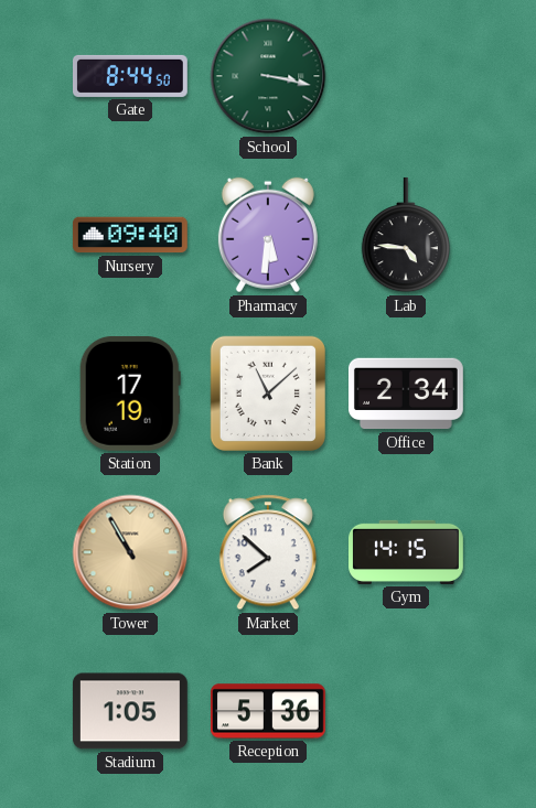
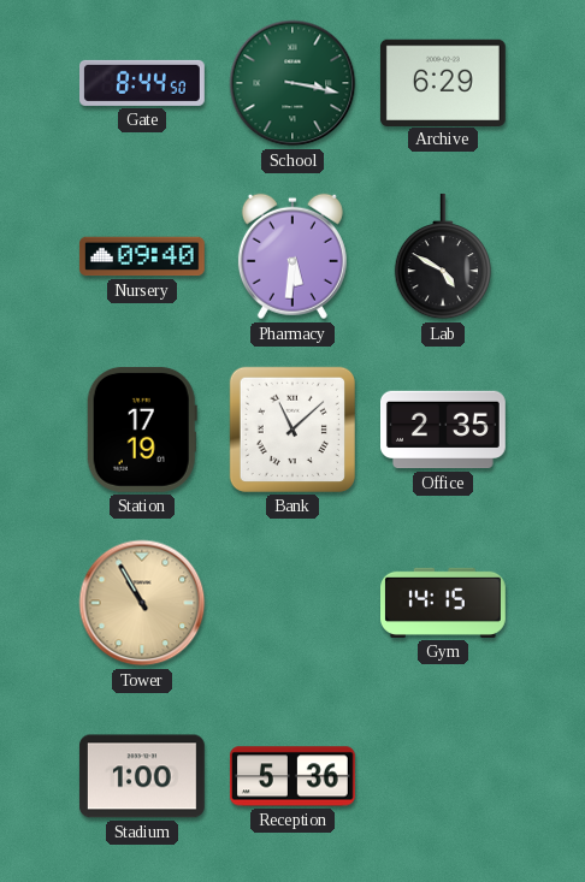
Archive: none -> 6:29 (443, 82)
Lab: 4:46 -> 4:50 (442, 256)
Office: 2:34 -> 2:35 (444, 430)
Market: 7:52 -> none (268, 552)
Stadium: 1:05 -> 1:00 (142, 776)
